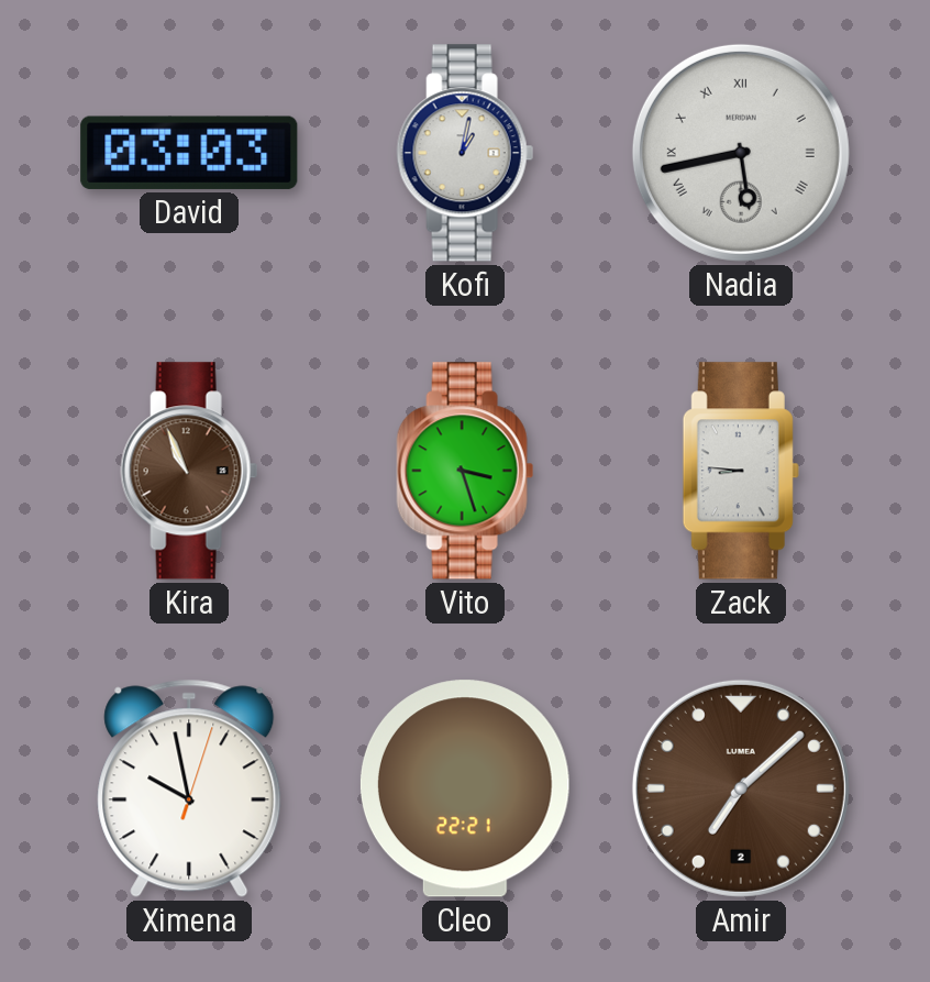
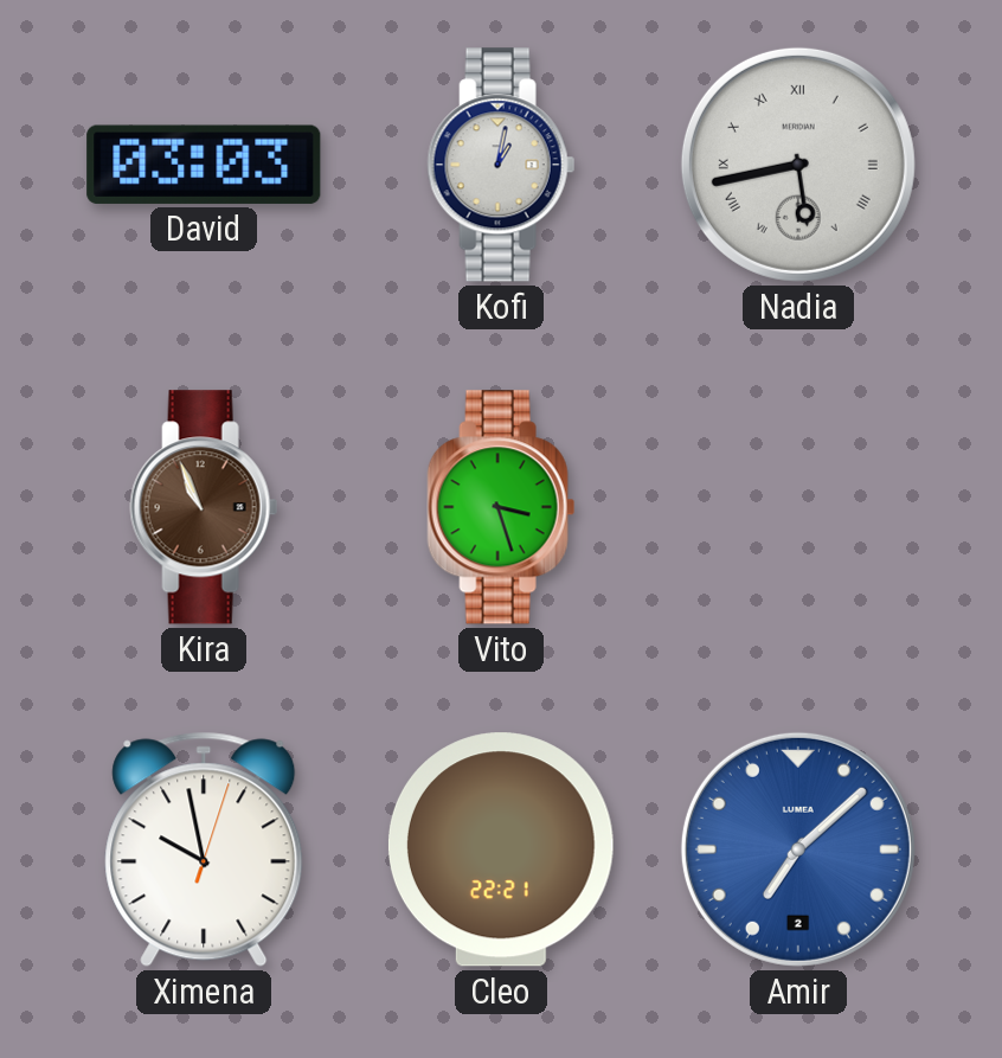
Zack: 8:46 -> none (741, 471)
Amir dial: brown -> blue (798, 849)
